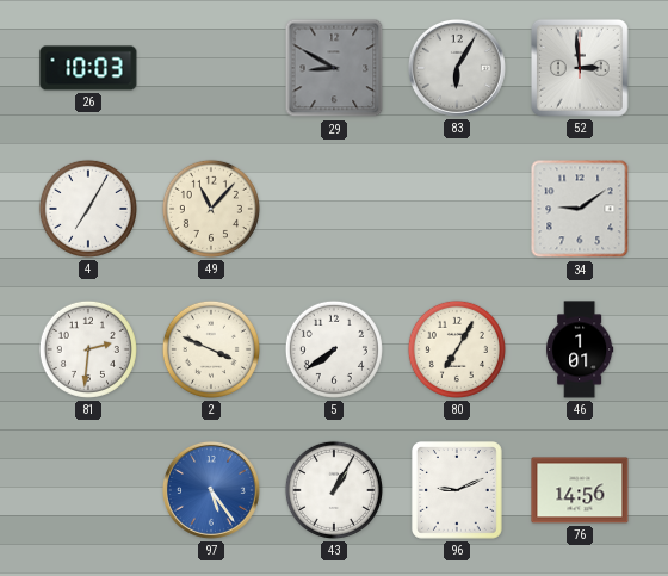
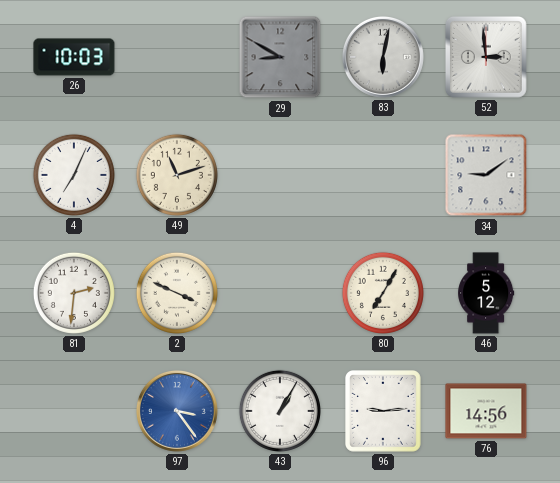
83: 6:05 -> 6:02 (383, 57)
4: 7:05 -> 7:04 (74, 175)
49: 11:07 -> 11:12 (177, 175)
5: 7:39 -> none (334, 349)
46: 1:01 -> 5:12 (486, 293)
97: 5:24 -> 3:24 (177, 411)
96: 9:11 -> 9:14 (384, 412)
